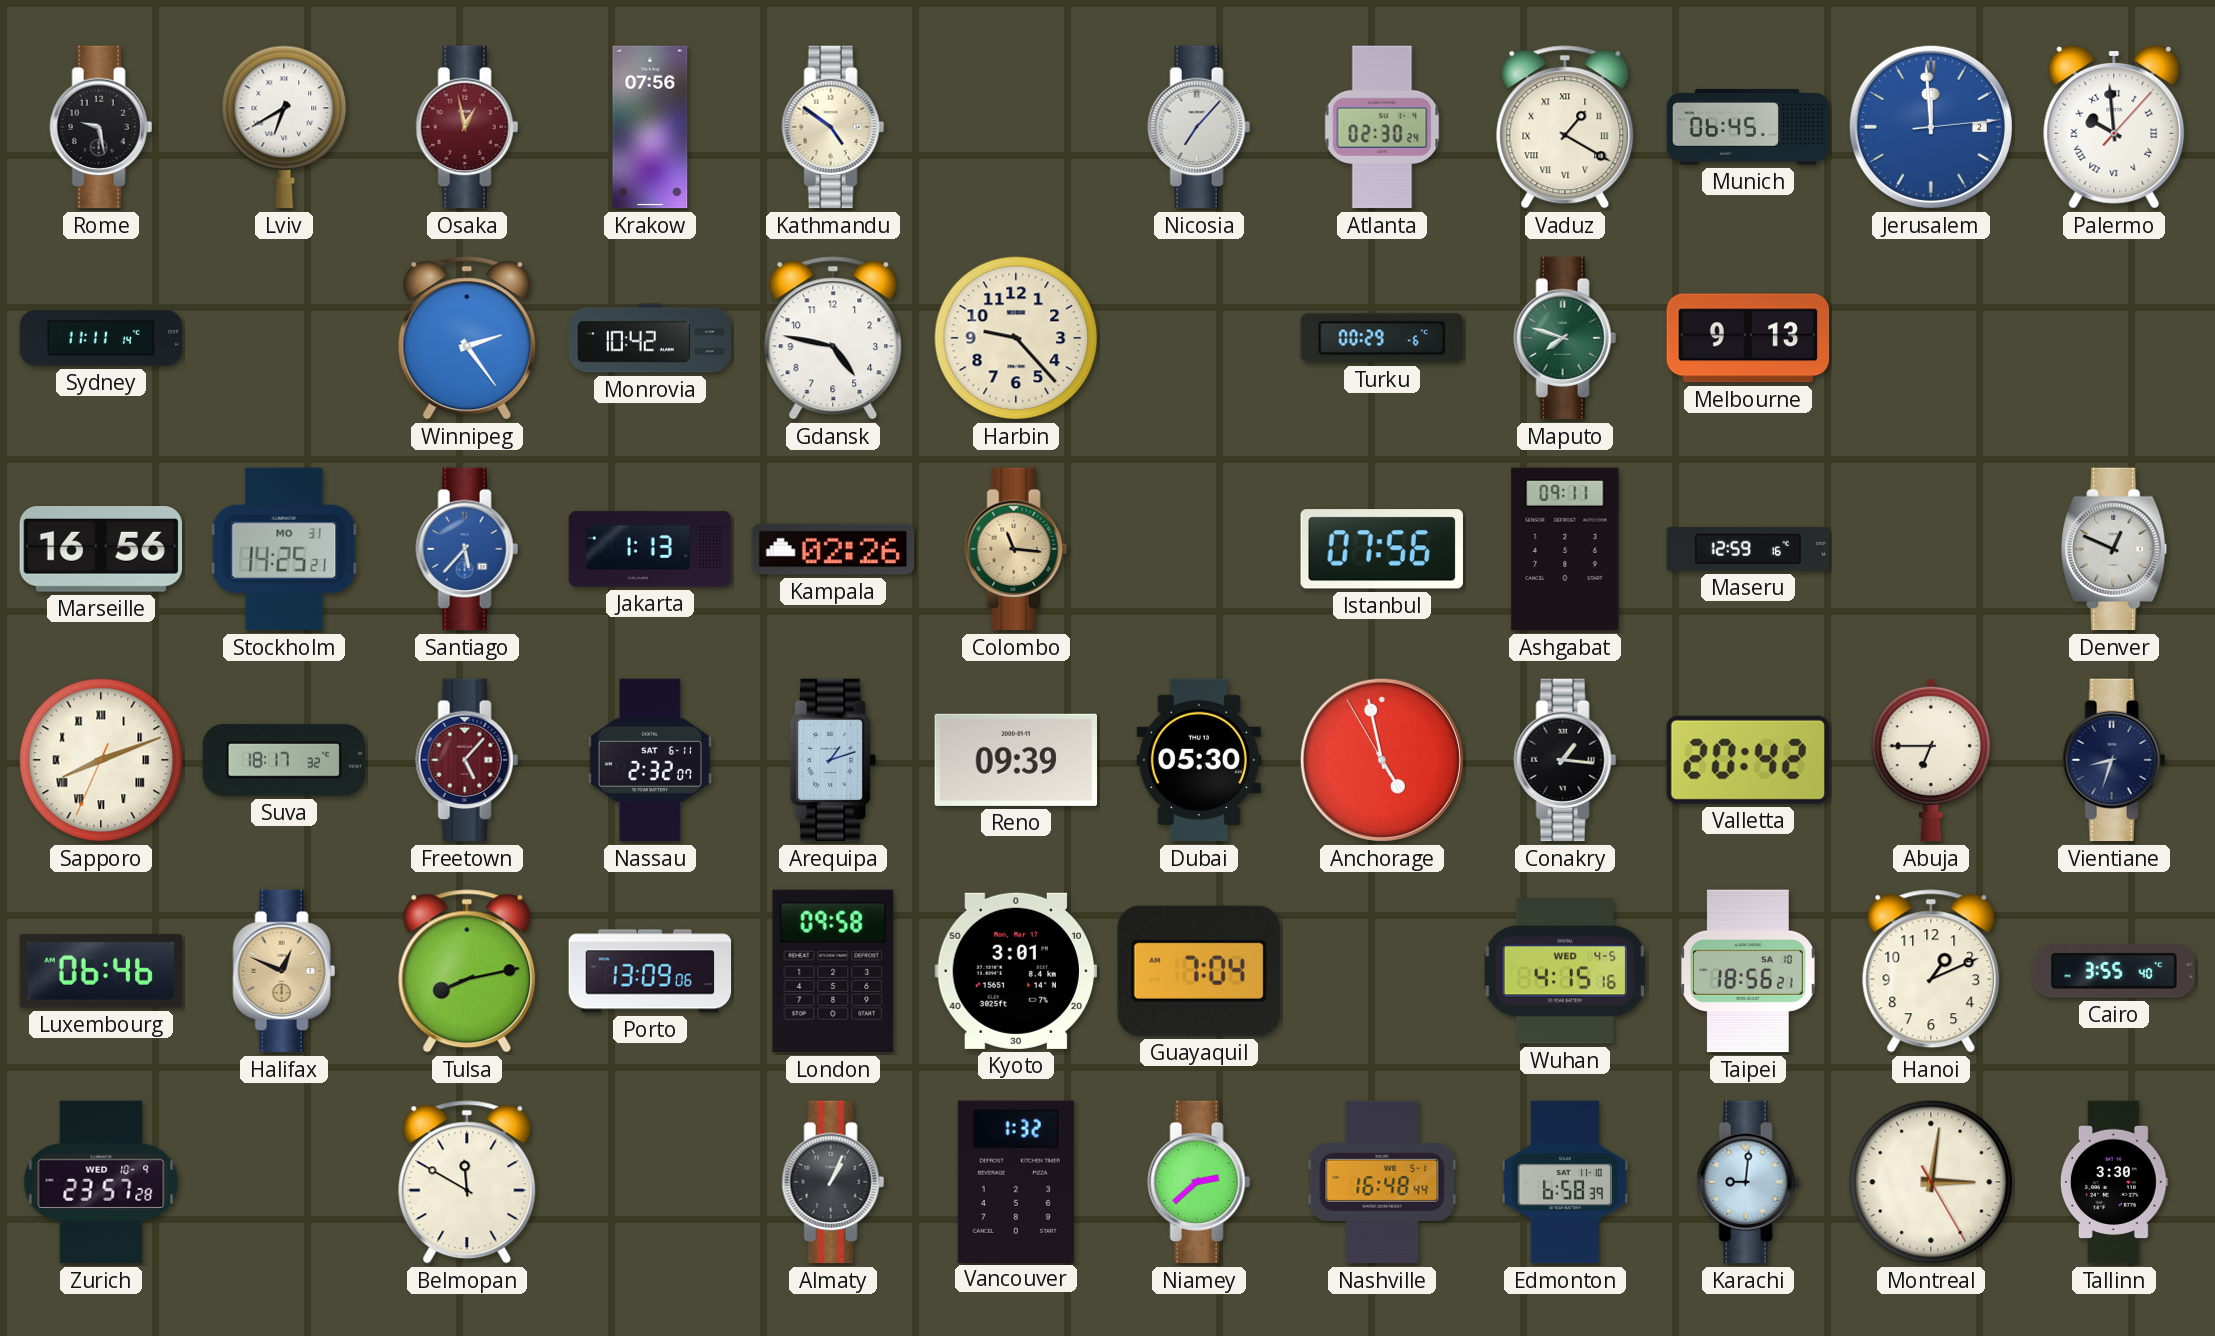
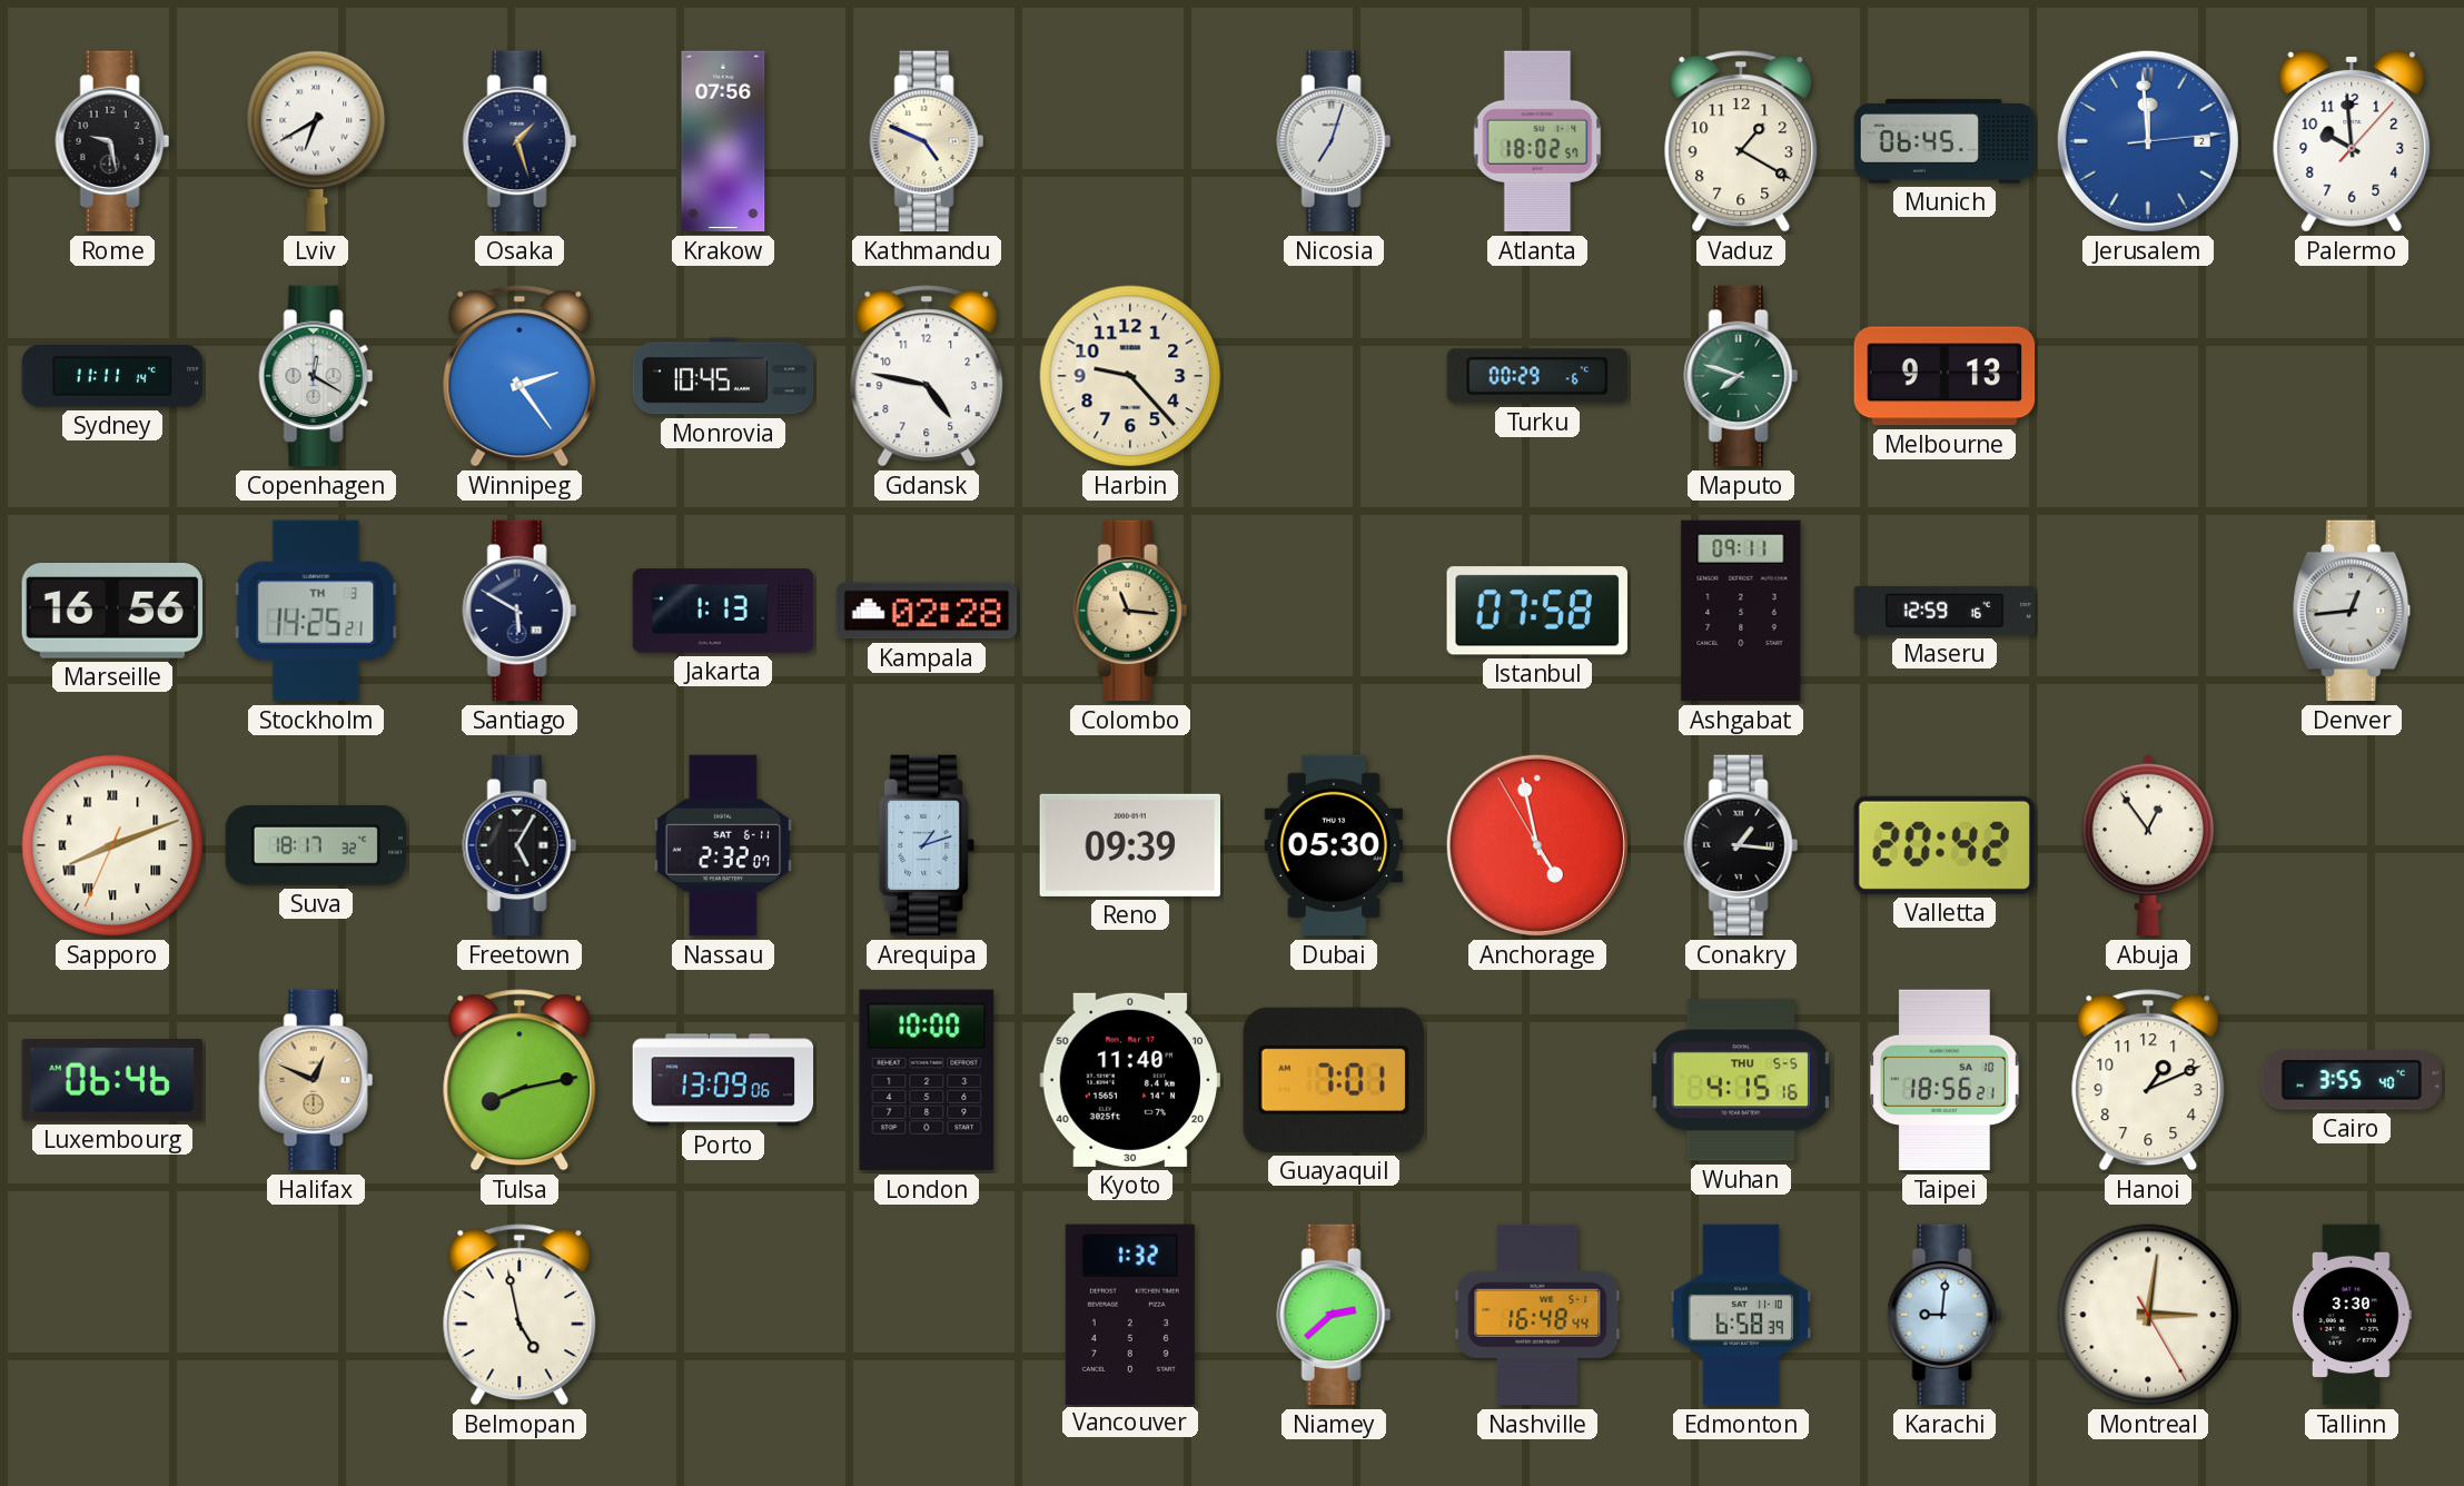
Osaka: 12:58 -> 1:27 (519, 141)
Osaka dial: burgundy -> navy (519, 141)
Kathmandu: 4:51 -> 4:49 (927, 141)
Nicosia: 7:07 -> 7:03 (1334, 141)
Atlanta: 02:30 -> 18:02 (1537, 141)
Vaduz numerals: Roman -> Arabic (1741, 141)
Palermo numerals: Roman -> Arabic (2352, 141)
Copenhagen: none -> 12:20 (316, 376)
Monrovia: 10:42 -> 10:45 (723, 376)
Stockholm date: MO 31 -> TH 3 (316, 611)
Santiago: 5:37 -> 5:50 (519, 611)
Santiago dial: blue -> navy (519, 611)
Kampala: 02:26 -> 02:28 (927, 611)
Istanbul: 07:56 -> 07:58 (1537, 611)
Denver: 12:49 -> 12:44 (2353, 611)
Freetown: 5:07 -> 5:05 (519, 845)
Freetown dial: burgundy -> black (519, 845)
Abuja: 6:45 -> 12:54 (2148, 845)
Vientiane: 8:33 -> none (2114, 760)
London: 09:58 -> 10:00 (927, 1080)
Kyoto: 3:01 -> 11:40 (1129, 1080)
Guayaquil: 7:04 -> 7:01 (1334, 1080)
Wuhan date: WED 4-5 -> THU 5-5 (1741, 1080)
Zurich: 23:57 -> none (101, 1182)
Belmopan: 11:50 -> 4:58 (519, 1315)
Almaty: 1:04 -> none (833, 1182)
